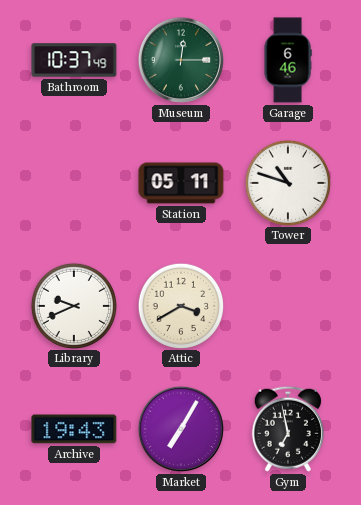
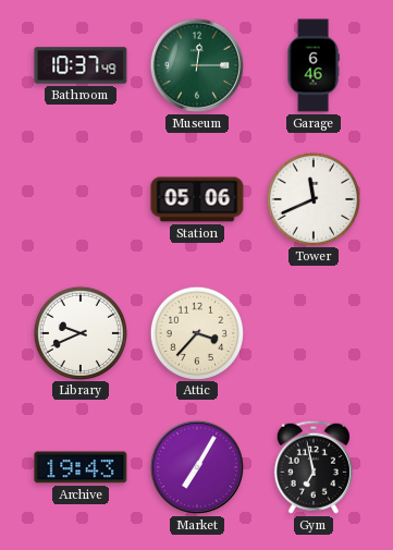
Station: 05:11 -> 05:06 (197, 199)
Tower: 10:48 -> 11:41 (312, 198)
Attic: 3:40 -> 3:37 (196, 332)
